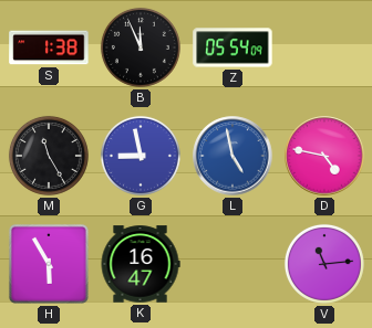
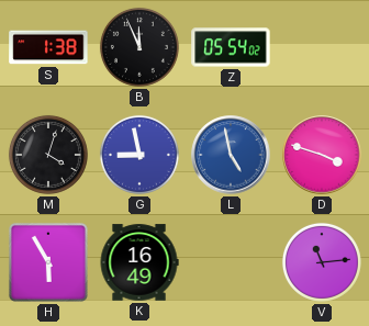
Z: 05:54:09 -> 05:54:02 (231, 47)
M: 11:25 -> 4:03 (48, 155)
D: 4:47 -> 3:48 (322, 155)
K: 16:47 -> 16:49 (139, 262)
